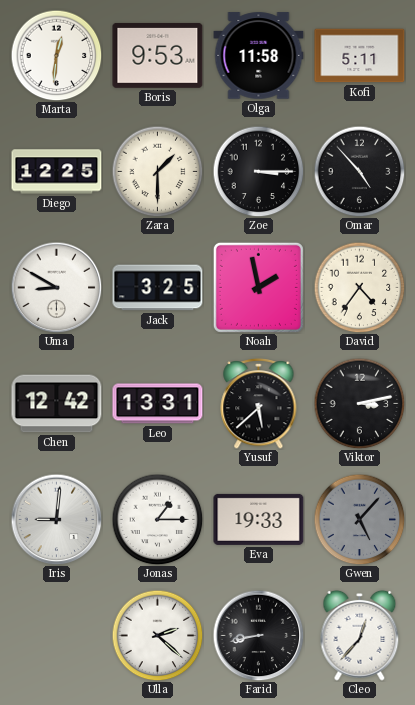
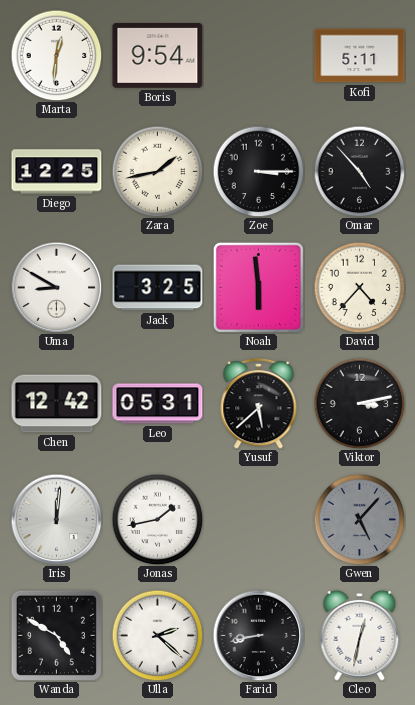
Boris: 9:53 -> 9:54 (158, 55)
Olga: 11:58 -> none (259, 56)
Zara: 1:30 -> 1:43 (157, 171)
Noah: 1:58 -> 5:59 (258, 287)
David: 4:36 -> 4:37 (359, 287)
Leo: 13:31 -> 05:31 (158, 404)
Iris: 9:01 -> 12:01 (56, 519)
Jonas: 1:15 -> 1:43 (157, 519)
Eva: 19:33 -> none (259, 519)
Wanda: none -> 4:50 (56, 635)
Cleo: 12:37 -> 12:32 (360, 635)
